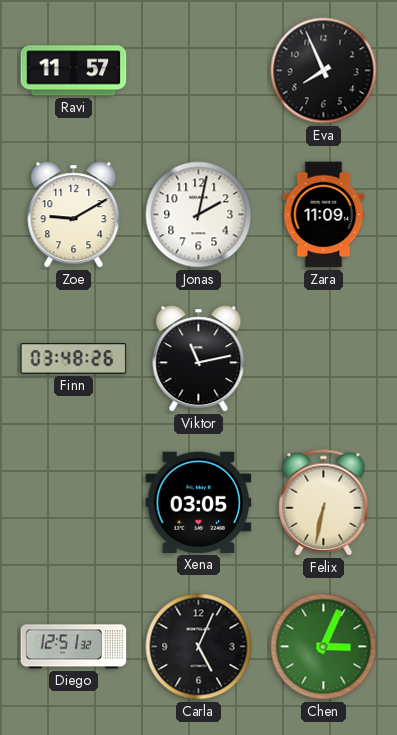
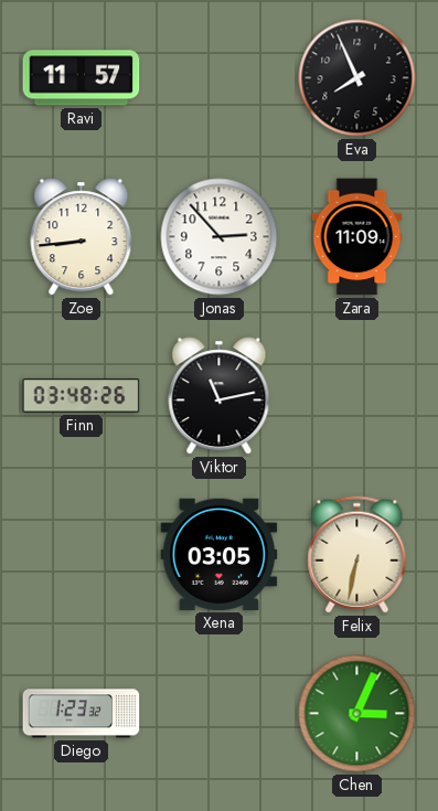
Zoe: 9:10 -> 8:44 (82, 237)
Jonas: 2:02 -> 2:53 (220, 237)
Diego: 12:51 -> 1:23 (82, 714)
Carla: 5:04 -> none (199, 647)
